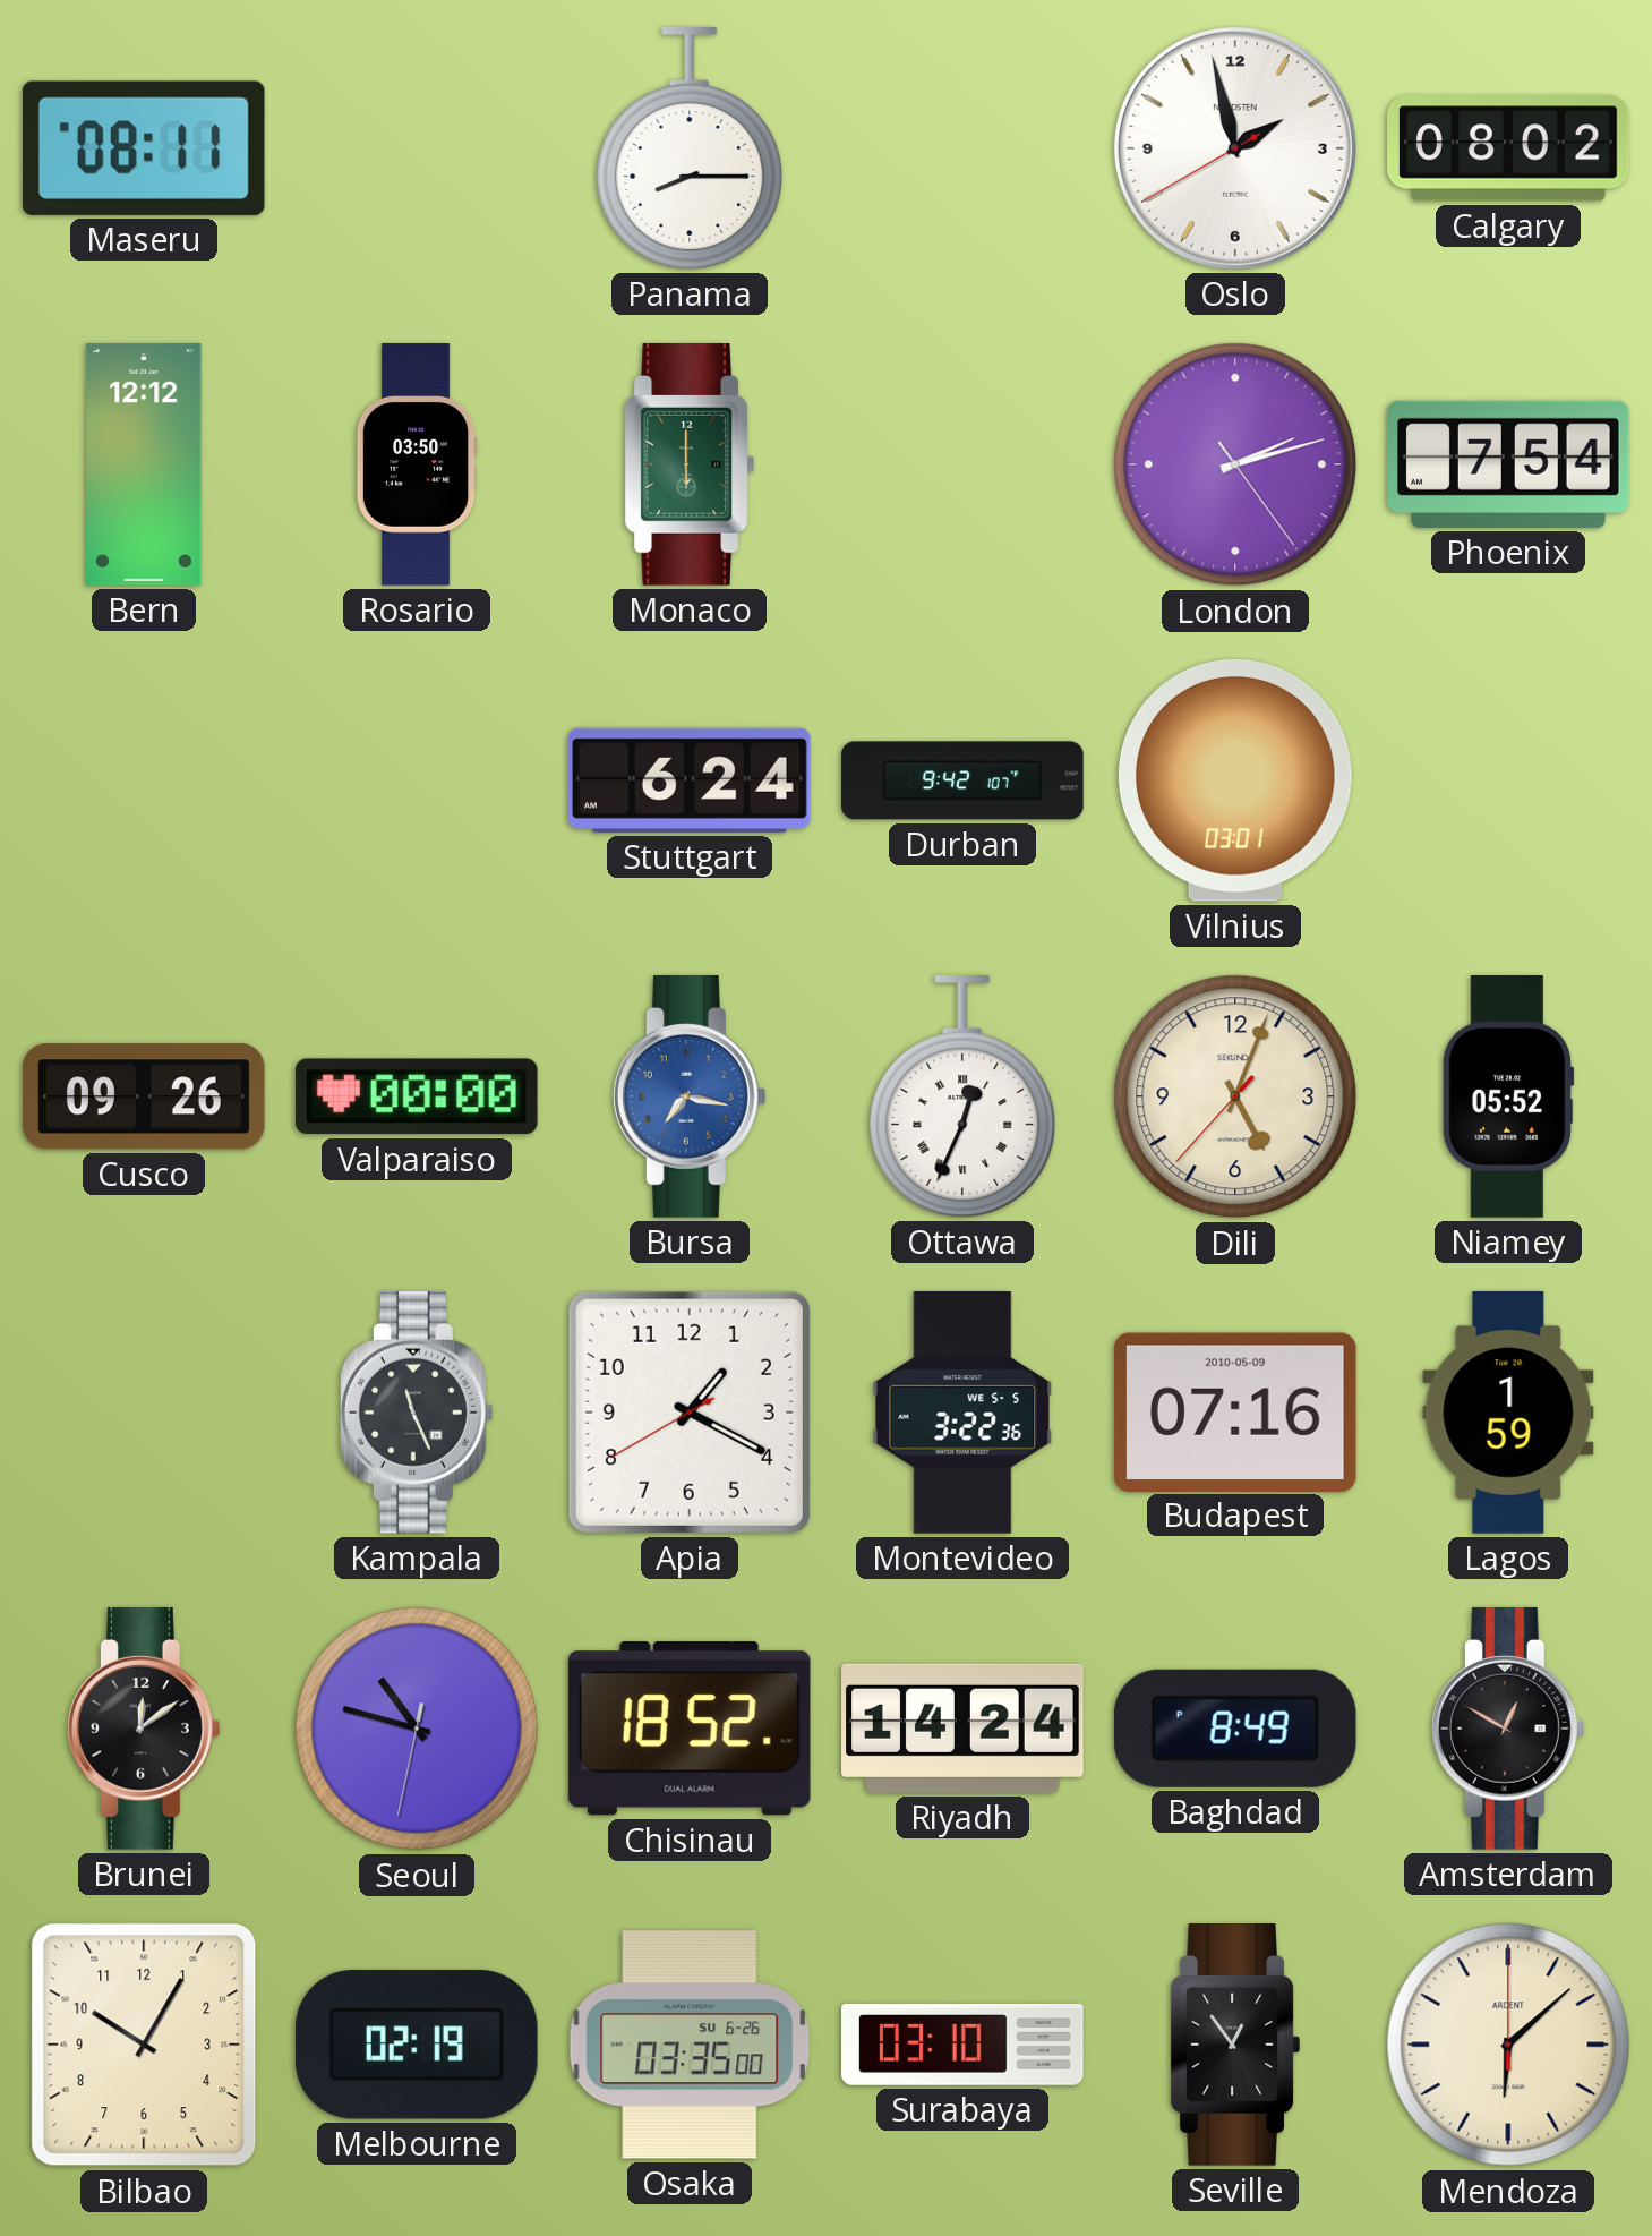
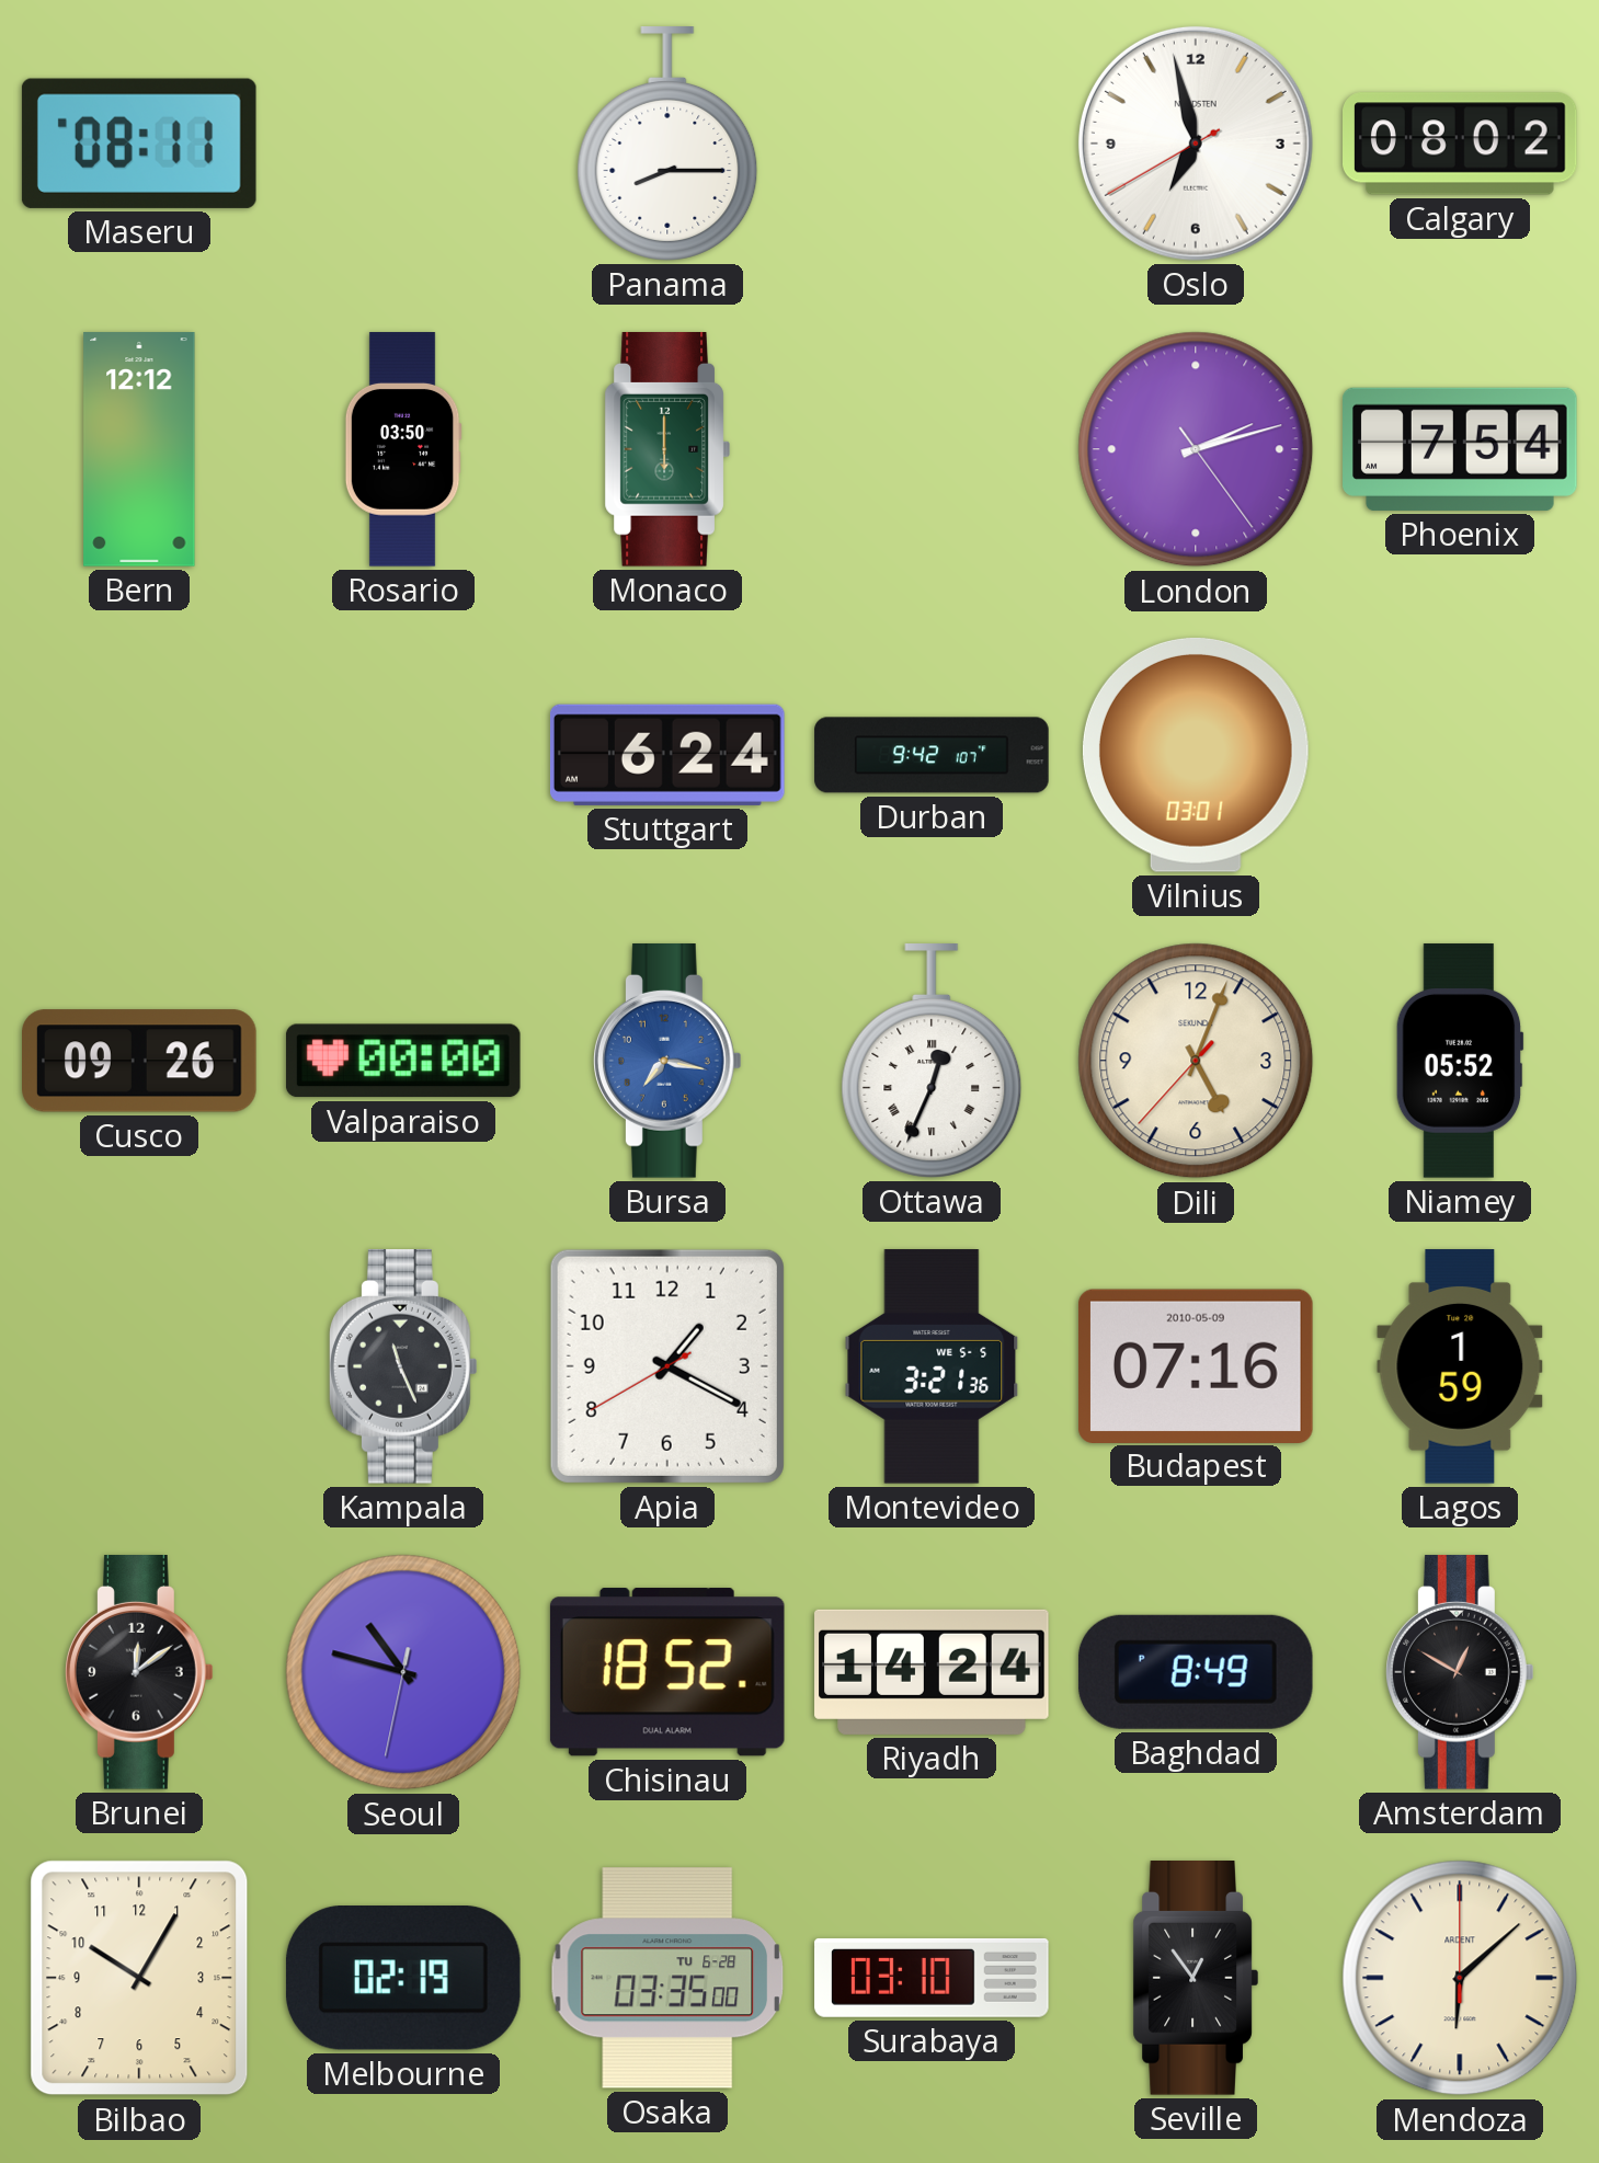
Oslo: 1:57 -> 6:57 (1196, 144)
Montevideo: 3:22 -> 3:21 (932, 1366)
Osaka date: SU 6-26 -> TU 6-28 (666, 1978)
